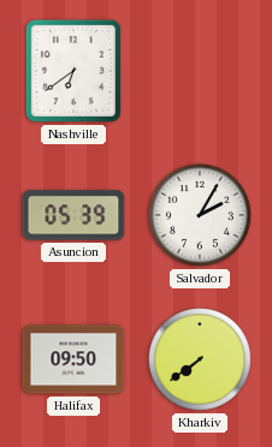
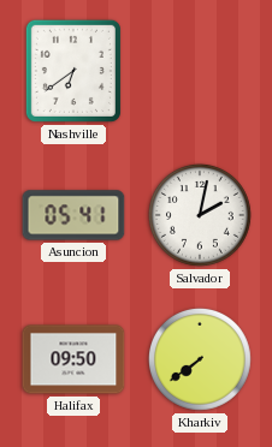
Asuncion: 05:39 -> 05:41 (73, 215)
Salvador: 2:05 -> 2:02 (200, 215)
